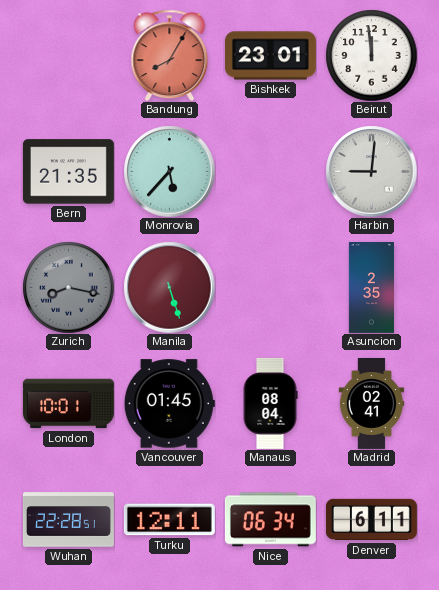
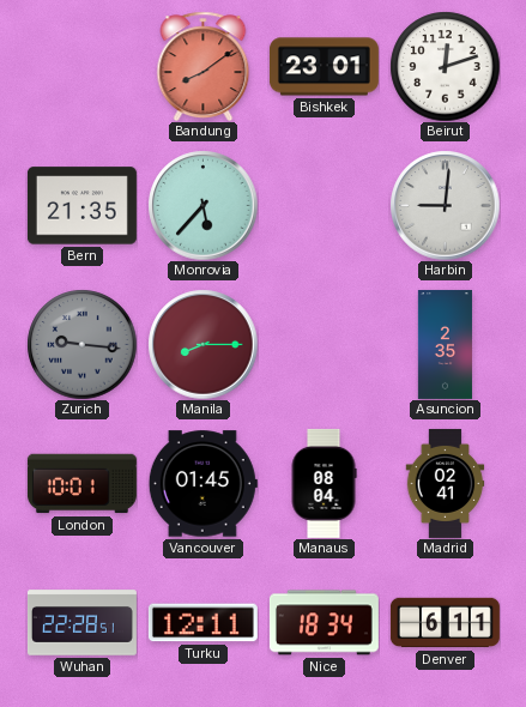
Bandung: 8:05 -> 8:09 (204, 66)
Beirut: 11:59 -> 12:12 (445, 66)
Zurich: 8:17 -> 9:16 (81, 344)
Manila: 5:27 -> 8:15 (202, 344)
Nice: 06:34 -> 18:34 (324, 623)
